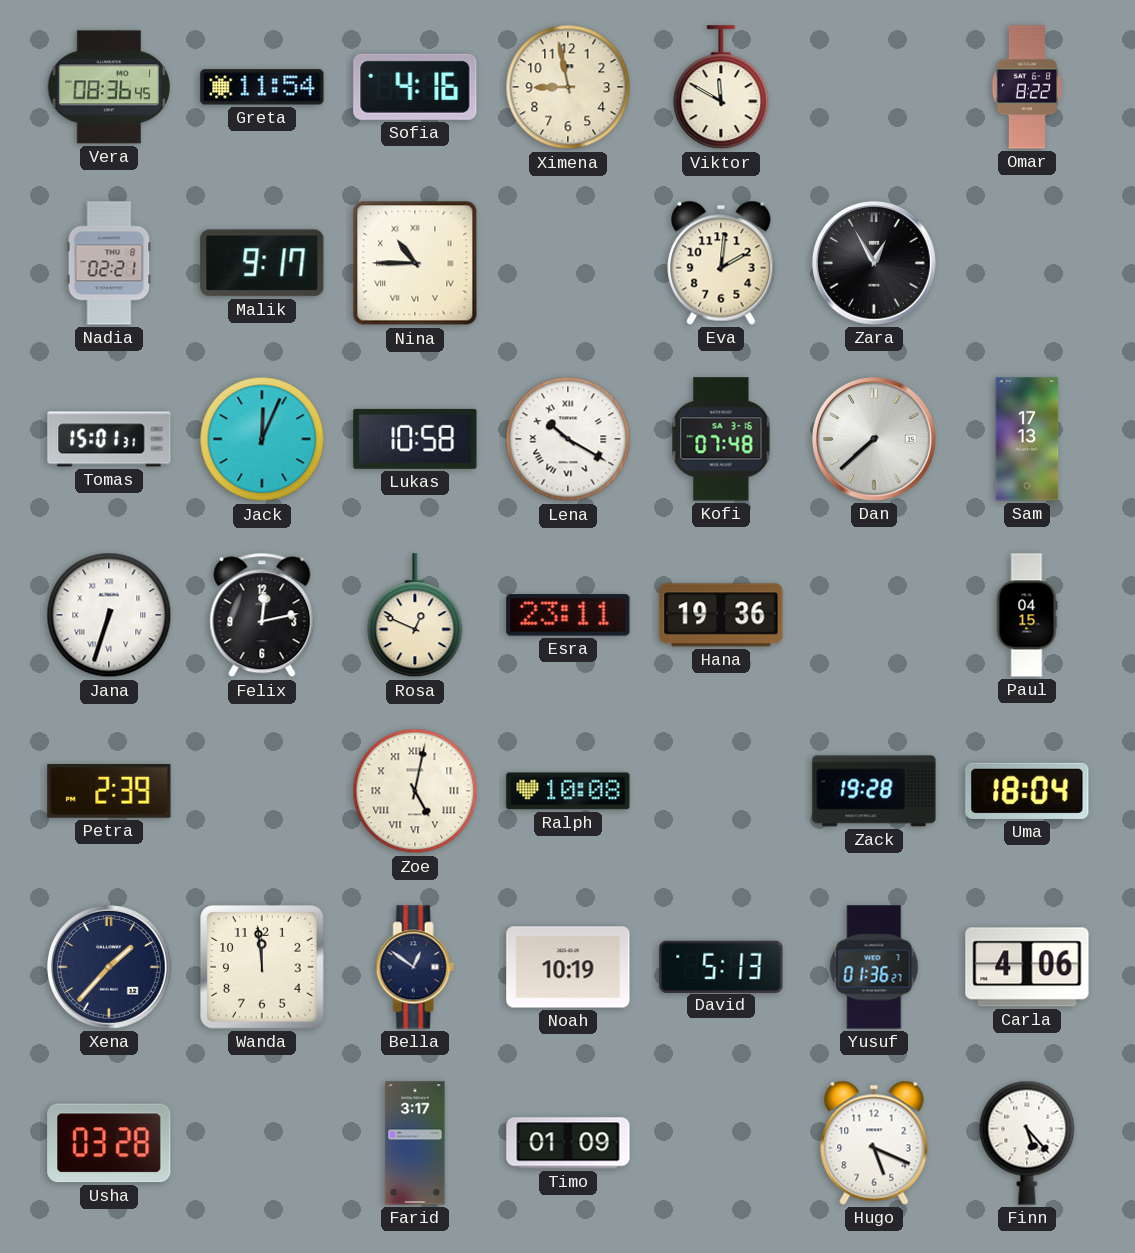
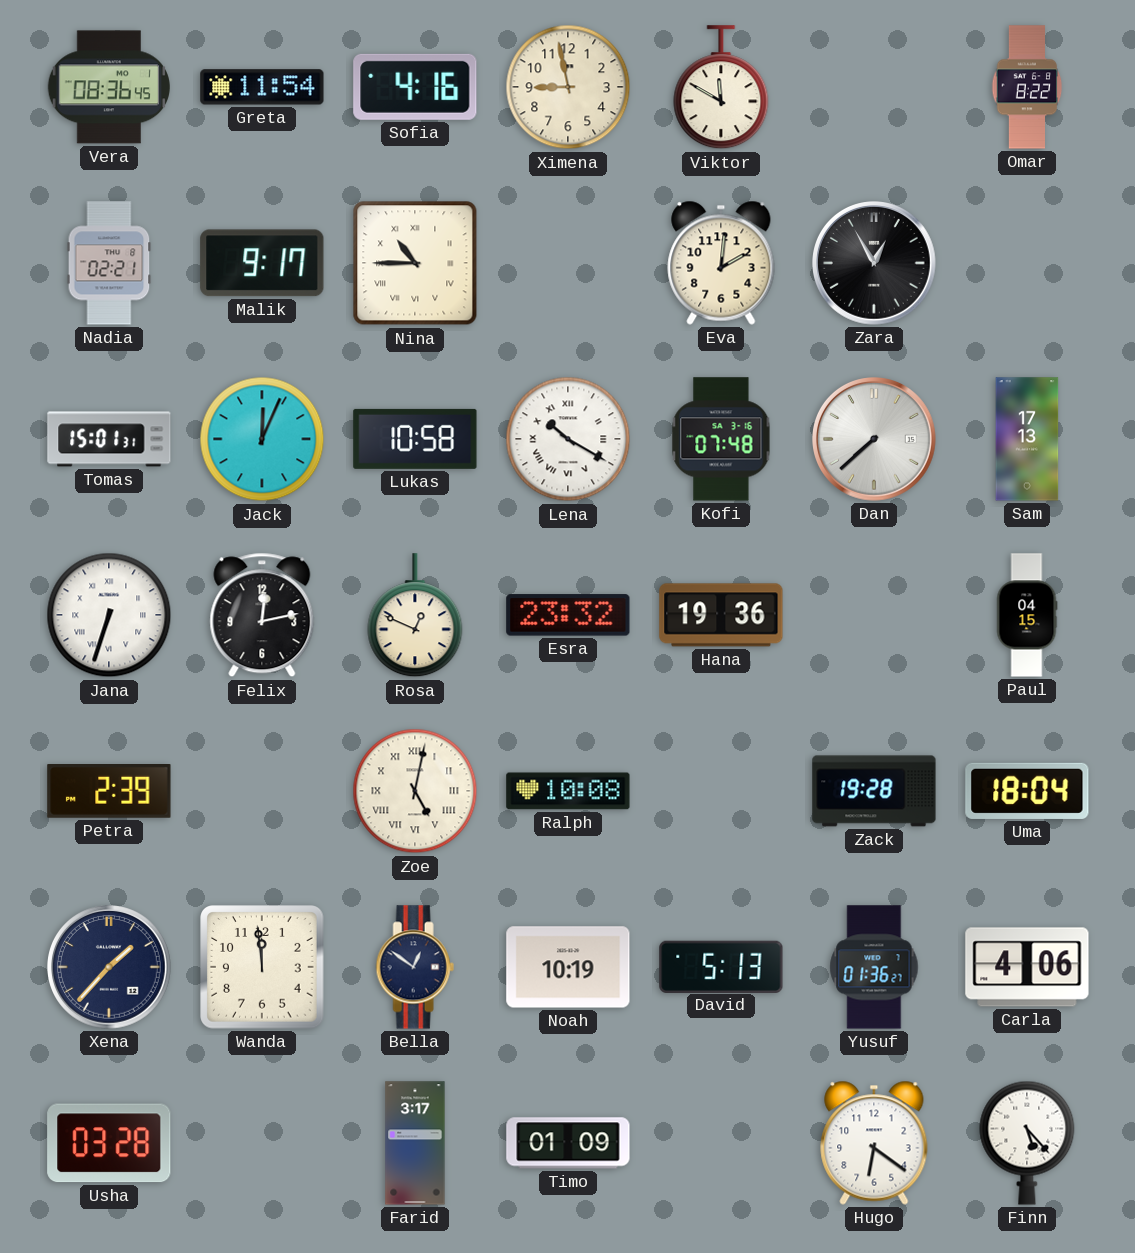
Esra: 23:11 -> 23:32 (568, 615)
Hugo: 5:19 -> 6:21 (874, 1143)
